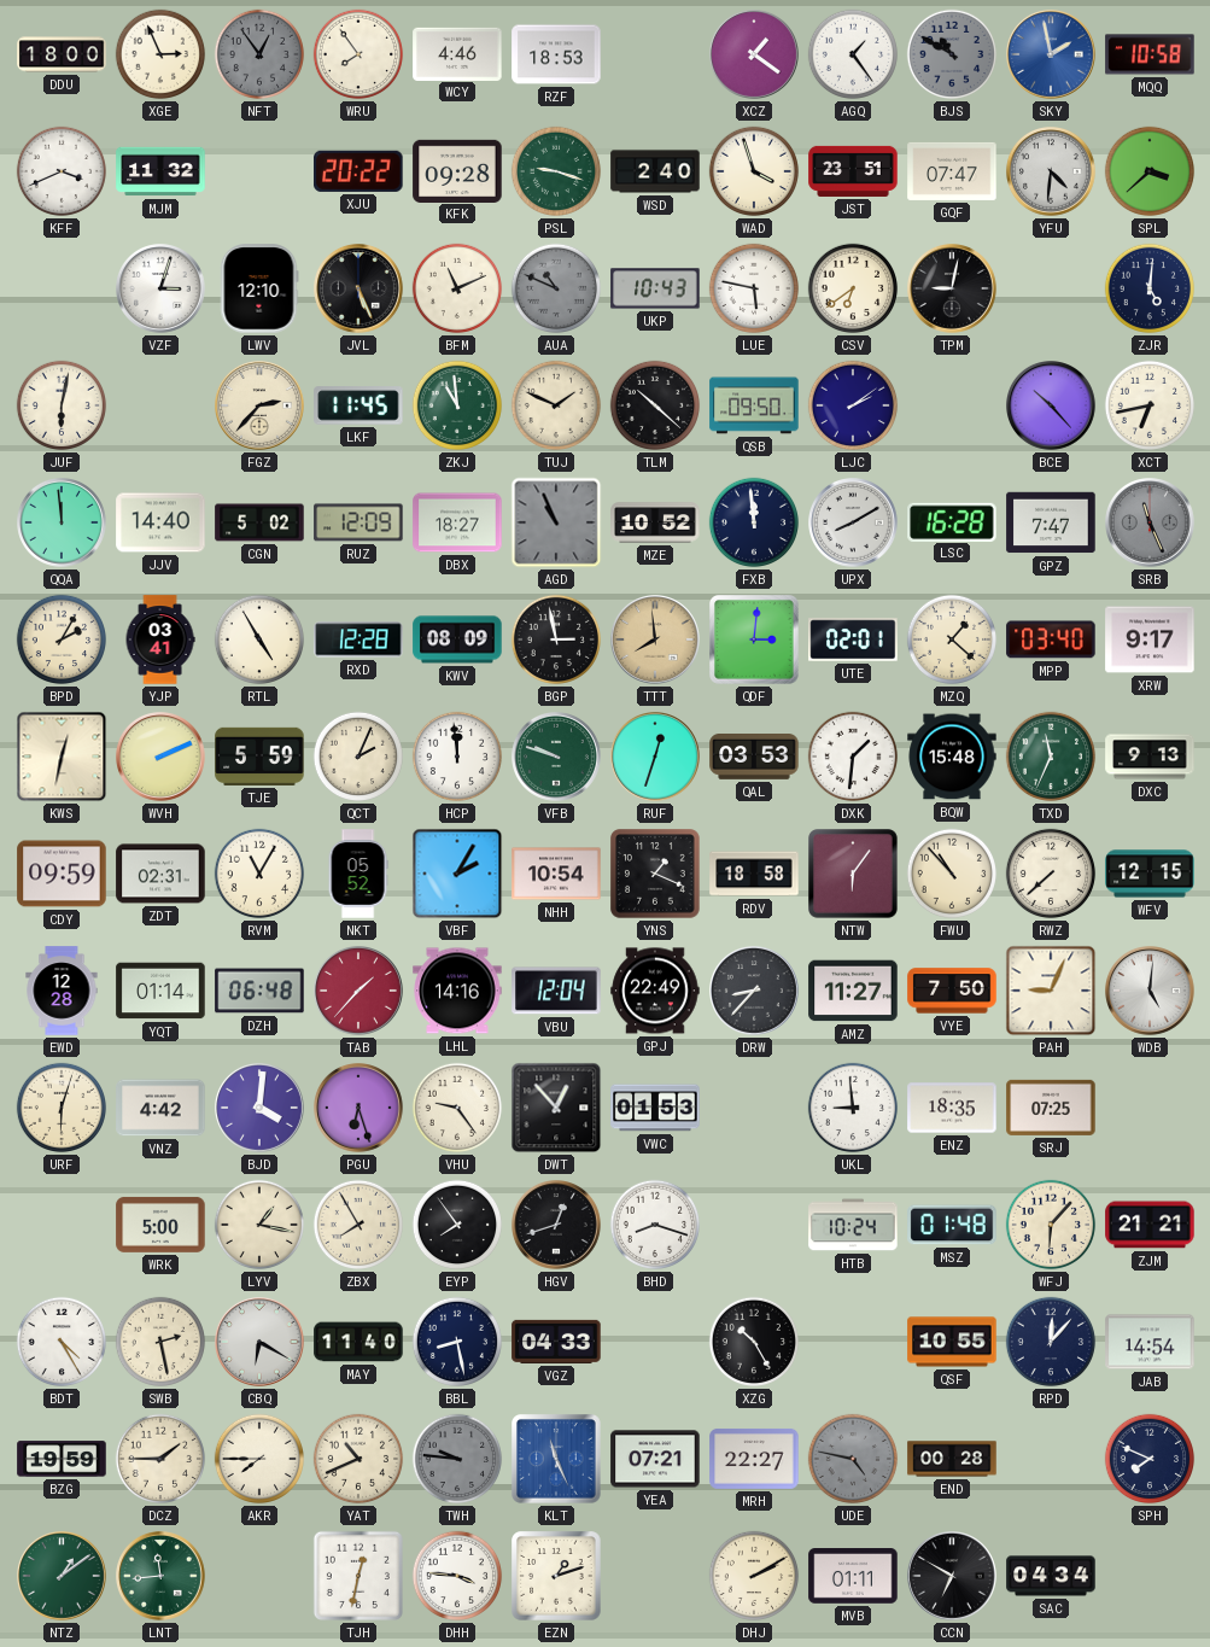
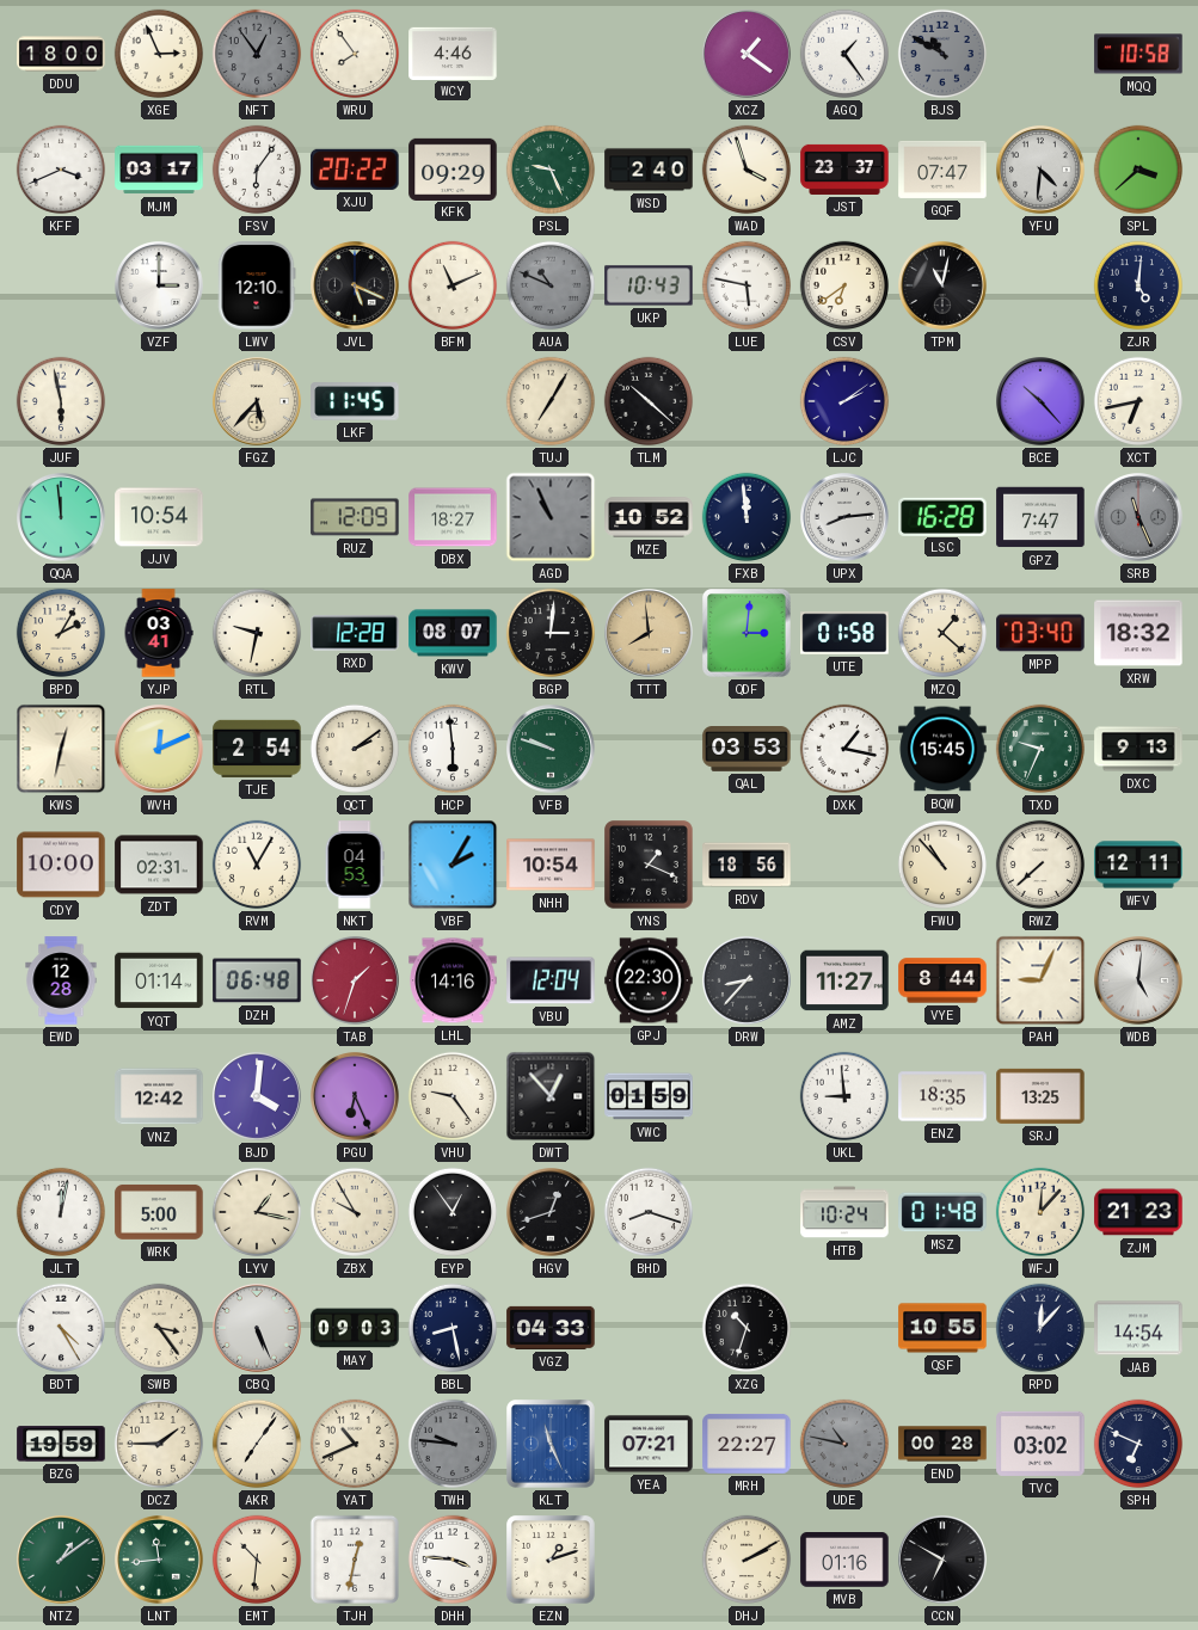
RZF: 18:53 -> none (556, 54)
SKY: 1:58 -> none (1052, 56)
MJM: 11:32 -> 03:17 (159, 170)
FSV: none -> 6:06 (257, 170)
KFK: 09:28 -> 09:29 (453, 168)
PSL: 9:18 -> 9:26 (551, 170)
JST: 23:51 -> 23:37 (844, 170)
VZF: 3:03 -> 3:00 (160, 287)
JVL: 5:26 -> 5:19 (356, 287)
TPM: 9:02 -> 11:02 (944, 287)
JUF: 6:02 -> 5:58 (61, 401)
FGZ: 2:37 -> 5:37 (258, 402)
ZKJ: 10:59 -> none (457, 405)
TUJ: 1:49 -> 7:05 (551, 401)
QSB: 09:50 -> none (754, 405)
JJV: 14:40 -> 10:54 (159, 517)
CGN: 5:02 -> none (259, 522)
UPX: 8:10 -> 8:14 (846, 518)
RTL: 4:55 -> 9:32 (257, 633)
KWV: 08:09 -> 08:07 (453, 633)
BGP: 2:58 -> 3:01 (551, 633)
UTE: 02:01 -> 01:58 (844, 633)
XRW: 9:17 -> 18:32 (1138, 633)
WVH: 2:11 -> 12:11 (160, 750)
TJE: 5:59 -> 2:54 (257, 749)
QCT: 2:04 -> 2:09 (355, 749)
HCP: 11:59 -> 5:59 (453, 749)
RUF: 12:33 -> none (656, 758)
DXK: 1:31 -> 1:17 (844, 749)
BQW: 15:48 -> 15:45 (942, 749)
TXD: 11:34 -> 9:34 (1040, 749)
CDY: 09:59 -> 10:00 (61, 865)
NKT: 05:52 -> 04:53 (355, 865)
RDV: 18:58 -> 18:56 (747, 865)
NTW: 6:06 -> none (854, 875)
WFV: 12:15 -> 12:11 (1138, 865)
TAB: 1:37 -> 1:33 (356, 982)
GPJ: 22:49 -> 22:30 (649, 980)
VYE: 7:50 -> 8:44 (942, 980)
URF: 6:03 -> none (62, 1108)
VNZ: 4:42 -> 12:42 (159, 1096)
PGU: 6:27 -> 6:26 (356, 1097)
VWC: 01:53 -> 01:59 (649, 1096)
SRJ: 07:25 -> 13:25 (1040, 1096)
JLT: none -> 12:02 (61, 1212)
ZBX: 7:55 -> 9:55 (355, 1212)
EYP: 7:54 -> 12:54 (453, 1212)
WFJ: 6:07 -> 12:07 (1040, 1212)
ZJM: 21:21 -> 21:23 (1138, 1212)
SWB: 2:28 -> 3:24 (159, 1328)
CBQ: 6:20 -> 5:26 (258, 1329)
MAY: 11:40 -> 09:03 (355, 1328)
XZG: 10:25 -> 10:33 (747, 1328)
AKR: 7:45 -> 7:06 (257, 1444)
UDE: 4:47 -> 10:47 (844, 1444)
TVC: none -> 03:02 (1040, 1444)
SPH: 7:49 -> 6:49 (1138, 1444)
EMT: none -> 10:31 (257, 1560)
MVB: 01:11 -> 01:16 (844, 1561)
SAC: 04:34 -> none (1051, 1576)
